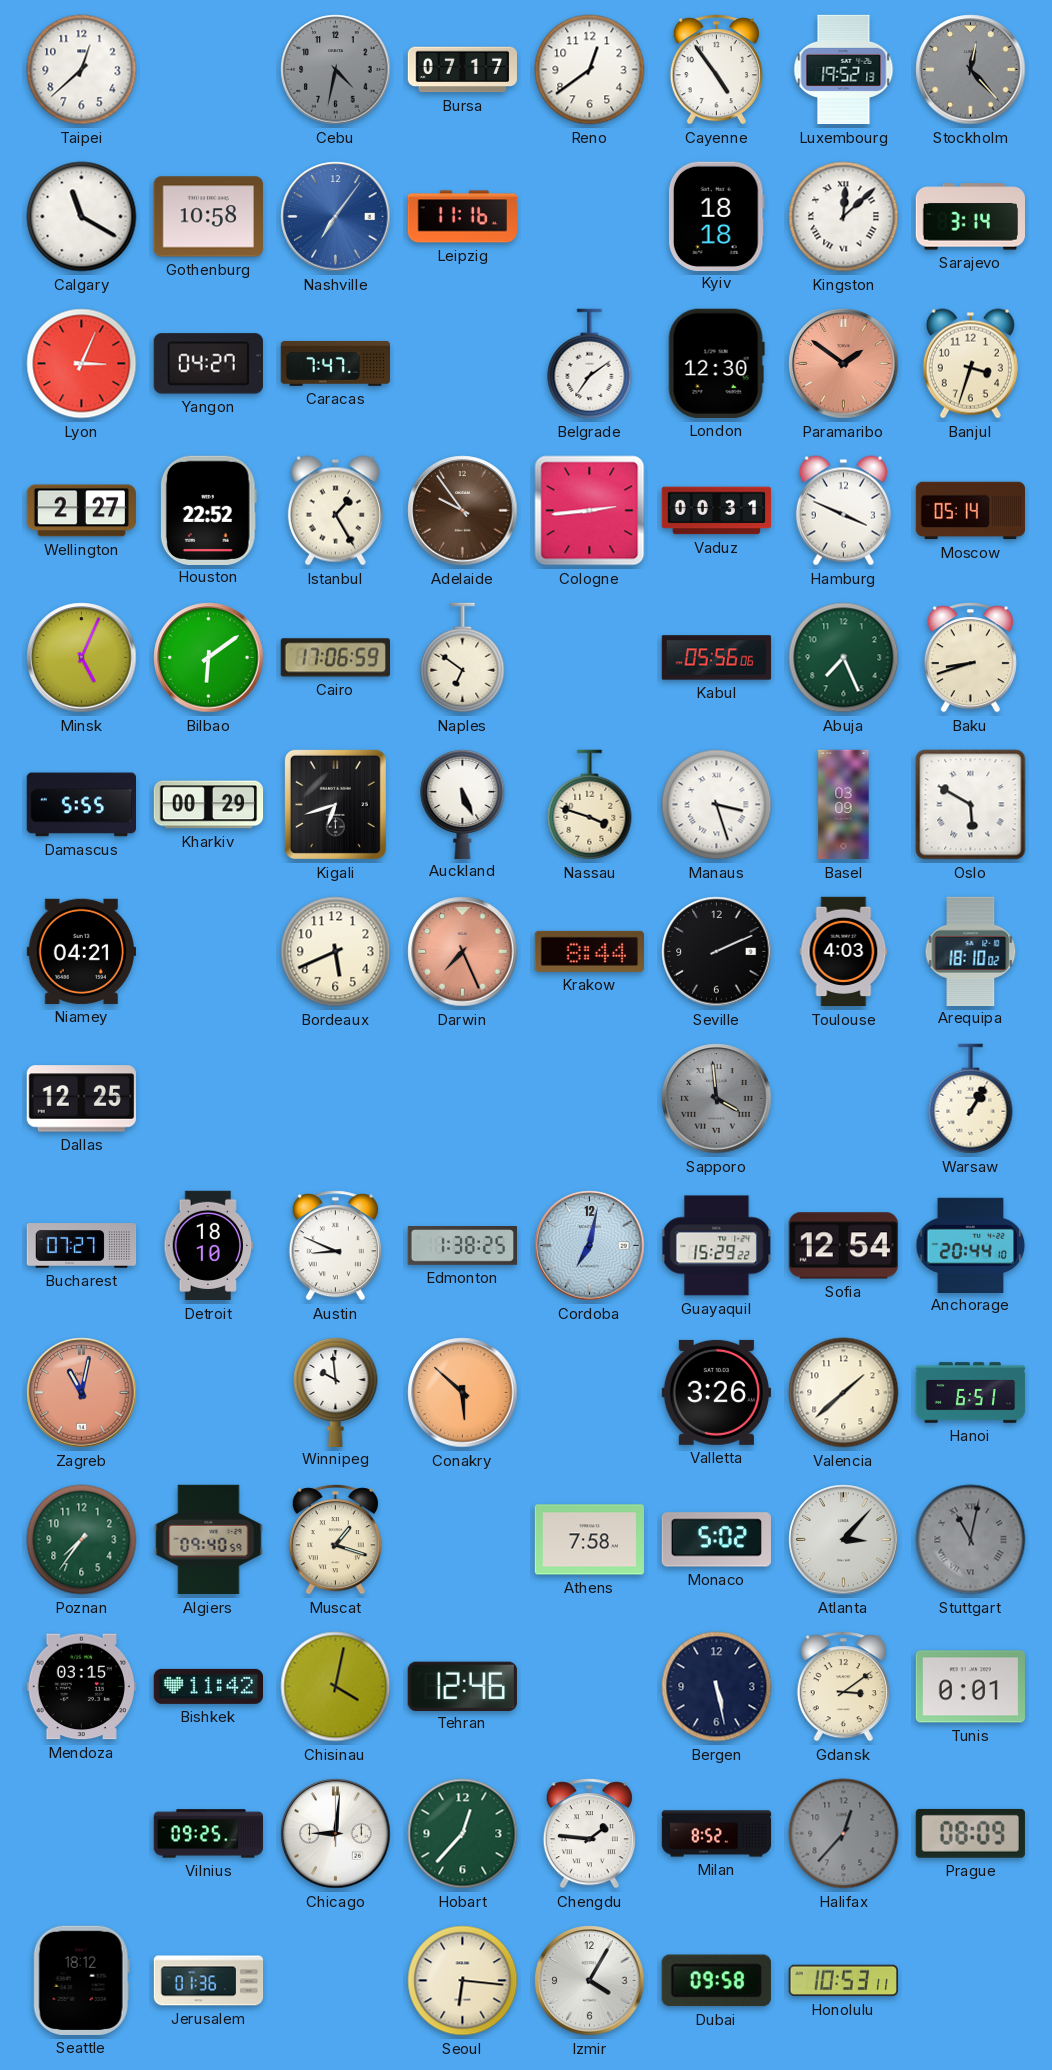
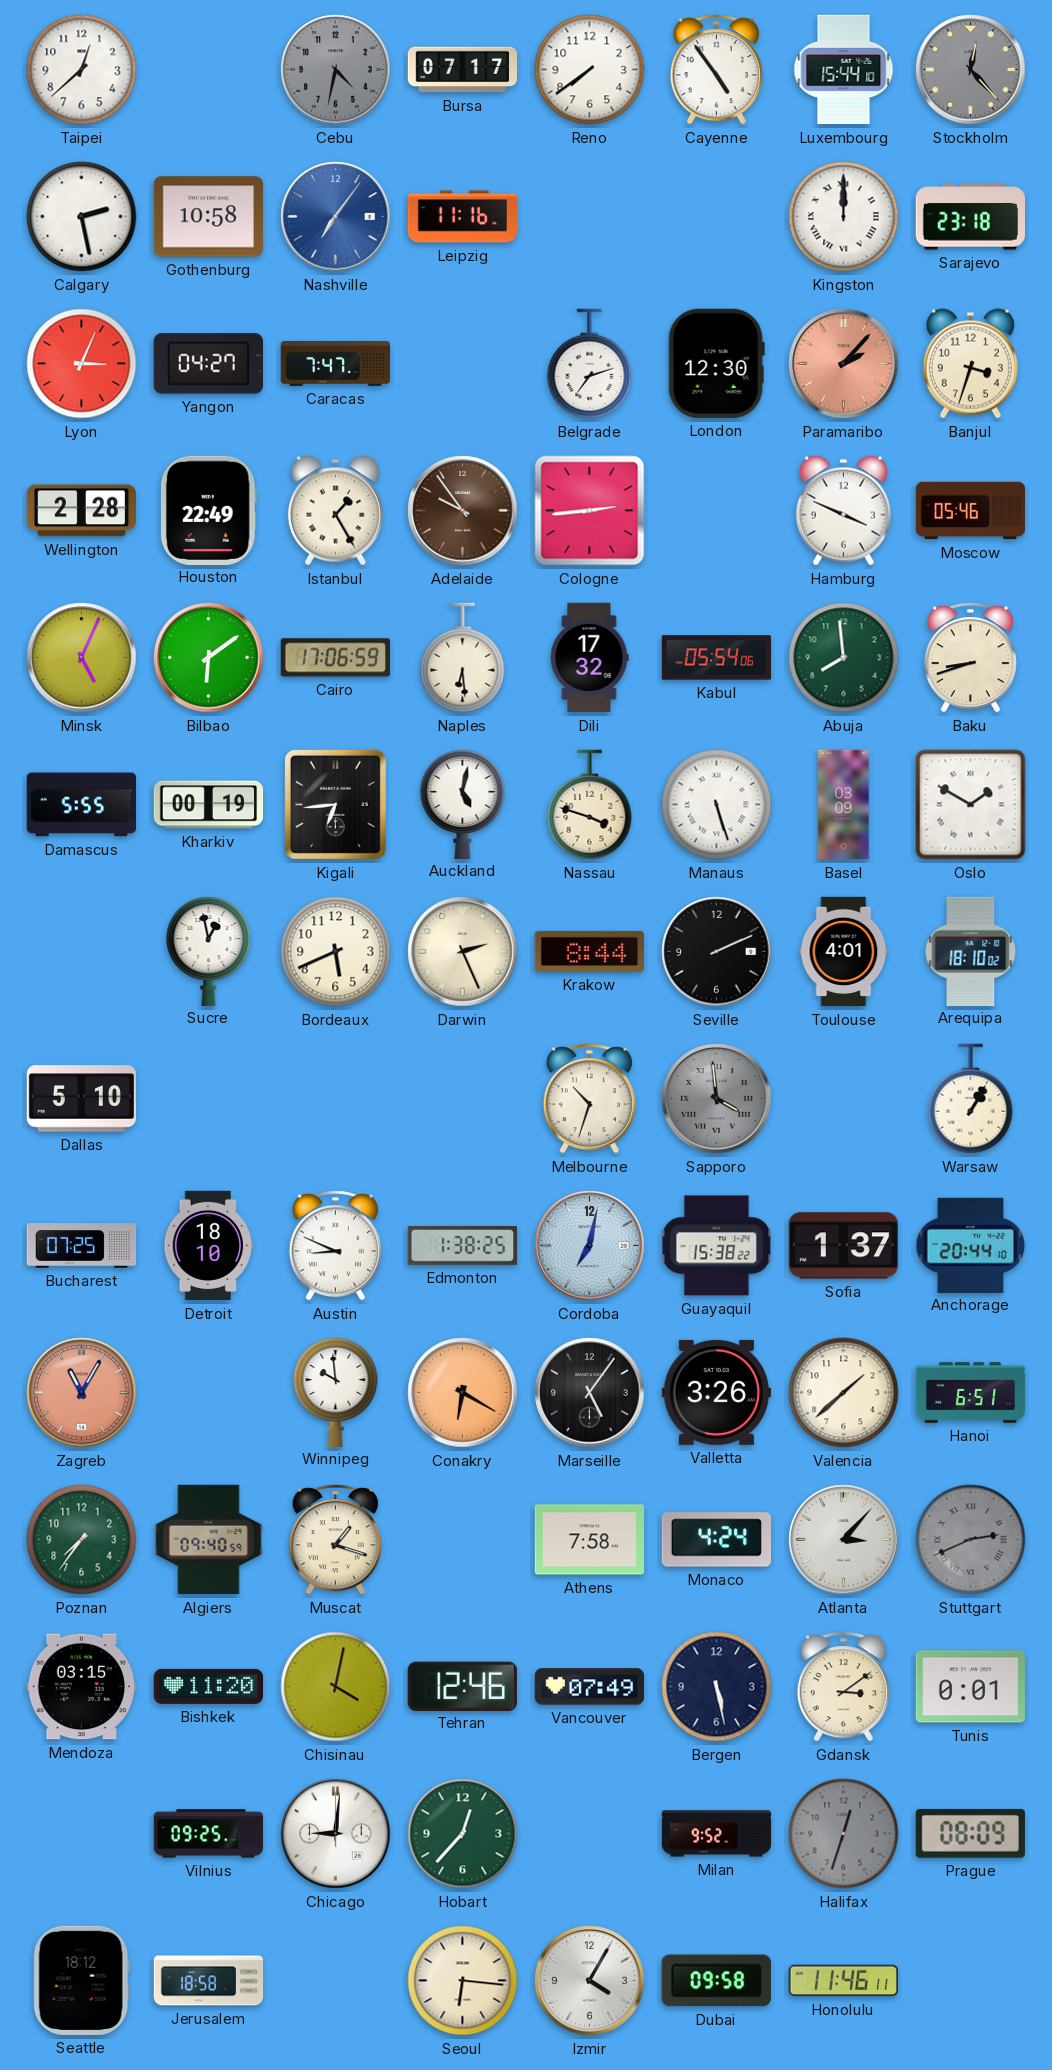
Reno: 12:39 -> 7:39 (590, 70)
Luxembourg: 19:52 -> 15:44 (844, 70)
Calgary: 11:20 -> 2:28 (82, 217)
Kyiv: 18:18 -> none (716, 216)
Kingston: 12:08 -> 12:00 (844, 217)
Sarajevo: 3:14 -> 23:18 (970, 217)
Belgrade: 7:09 -> 7:12 (590, 364)
Paramaribo: 1:51 -> 2:07 (844, 364)
Wellington: 2:27 -> 2:28 (81, 511)
Houston: 22:52 -> 22:49 (208, 510)
Vaduz: 00:31 -> none (717, 511)
Moscow: 05:14 -> 05:46 (971, 511)
Naples: 6:51 -> 6:29 (463, 658)
Dili: none -> 17:32 (589, 658)
Kabul: 05:56 -> 05:54 (717, 658)
Abuja: 7:26 -> 7:59 (844, 658)
Kharkiv: 00:29 -> 00:19 (209, 805)
Kigali: 6:42 -> 6:44 (335, 804)
Auckland: 5:26 -> 5:02 (463, 803)
Manaus: 3:27 -> 5:27 (717, 805)
Oslo: 5:50 -> 1:50 (971, 805)
Niamey: 04:21 -> none (81, 951)
Sucre: none -> 12:58 (209, 950)
Darwin: 7:26 -> 2:26 (463, 952)
Darwin dial: salmon -> cream (463, 952)
Toulouse: 4:03 -> 4:01 (844, 952)
Dallas: 12:25 -> 5:10 (81, 1099)
Melbourne: none -> 10:33 (589, 1099)
Bucharest: 07:27 -> 07:25 (82, 1246)
Guayaquil: 15:29 -> 15:38 (717, 1246)
Sofia: 12:54 -> 1:37 (843, 1246)
Zagreb: 11:02 -> 11:05 (82, 1393)
Conakry: 5:52 -> 6:20 (463, 1393)
Marseille: none -> 5:06 (590, 1393)
Monaco: 5:02 -> 4:24 (716, 1540)
Stuttgart: 11:02 -> 2:41 (971, 1540)
Bishkek: 11:42 -> 11:20 (208, 1686)
Vancouver: none -> 07:49 (590, 1687)
Chengdu: 1:46 -> none (589, 1834)
Milan: 8:52 -> 9:52 (717, 1834)
Halifax: 12:37 -> 12:33 (844, 1834)
Jerusalem: 01:36 -> 18:58 (209, 1981)
Honolulu: 10:53 -> 11:46 (843, 1981)
